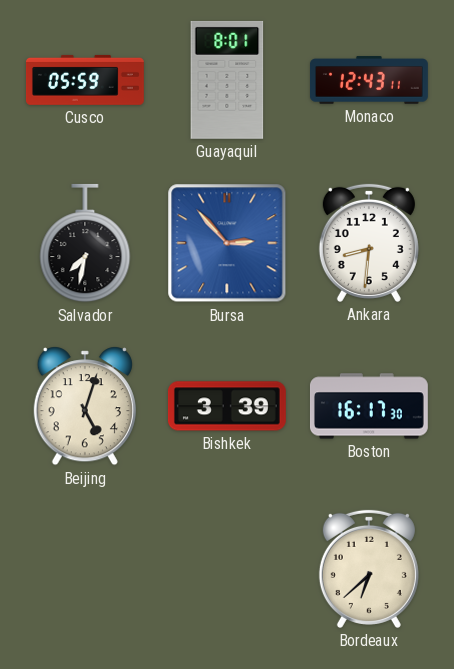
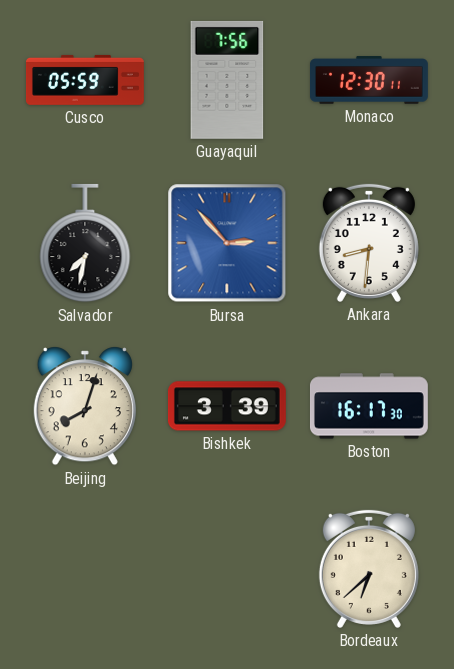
Guayaquil: 8:01 -> 7:56 (227, 80)
Monaco: 12:43 -> 12:30 (369, 80)
Beijing: 5:03 -> 8:03 (85, 406)
